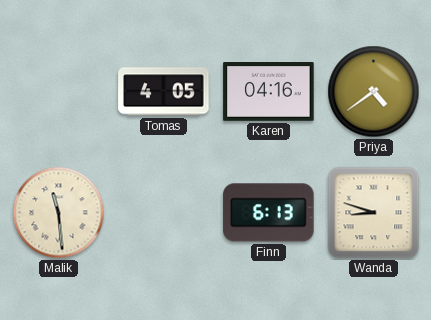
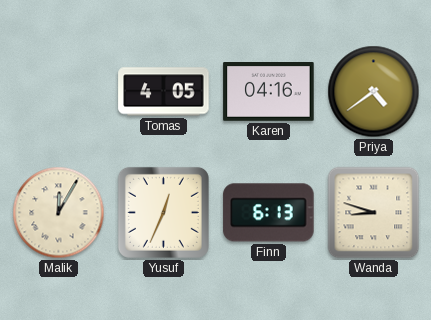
Malik: 11:29 -> 12:05 (59, 213)
Yusuf: none -> 12:34 (163, 212)
